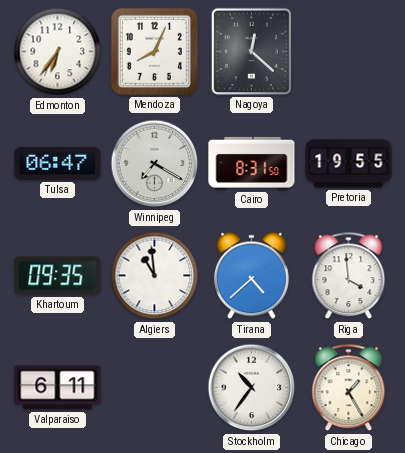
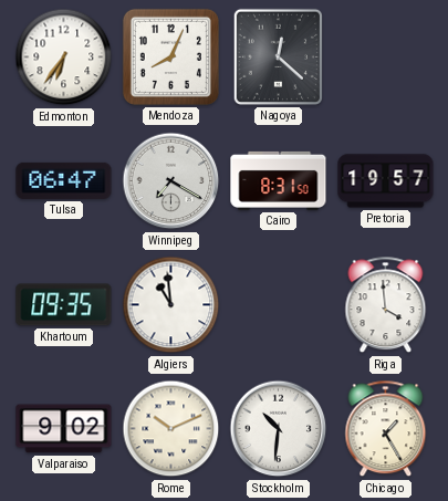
Pretoria: 19:55 -> 19:57 (386, 181)
Tirana: 4:38 -> none (251, 276)
Valparaiso: 6:11 -> 9:02 (64, 429)
Rome: none -> 10:11 (171, 429)
Stockholm: 10:36 -> 10:31 (279, 429)
